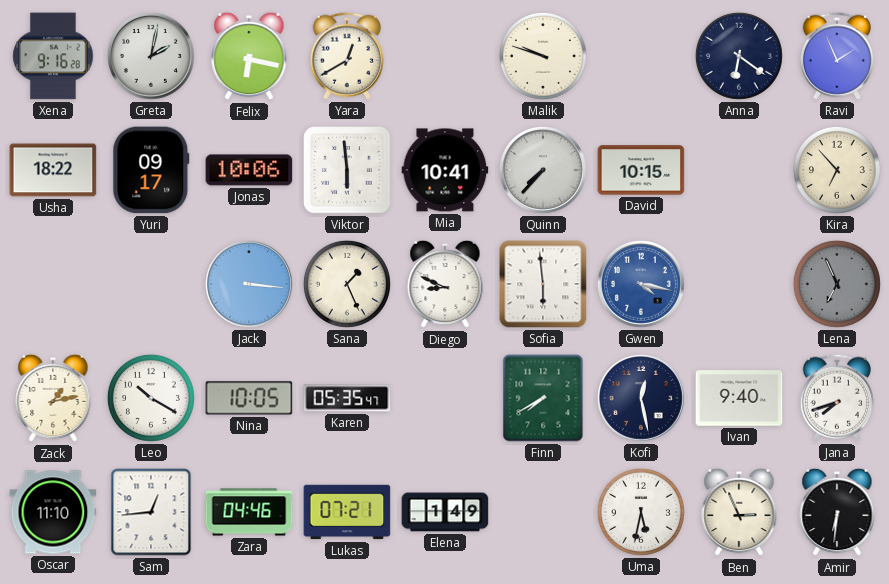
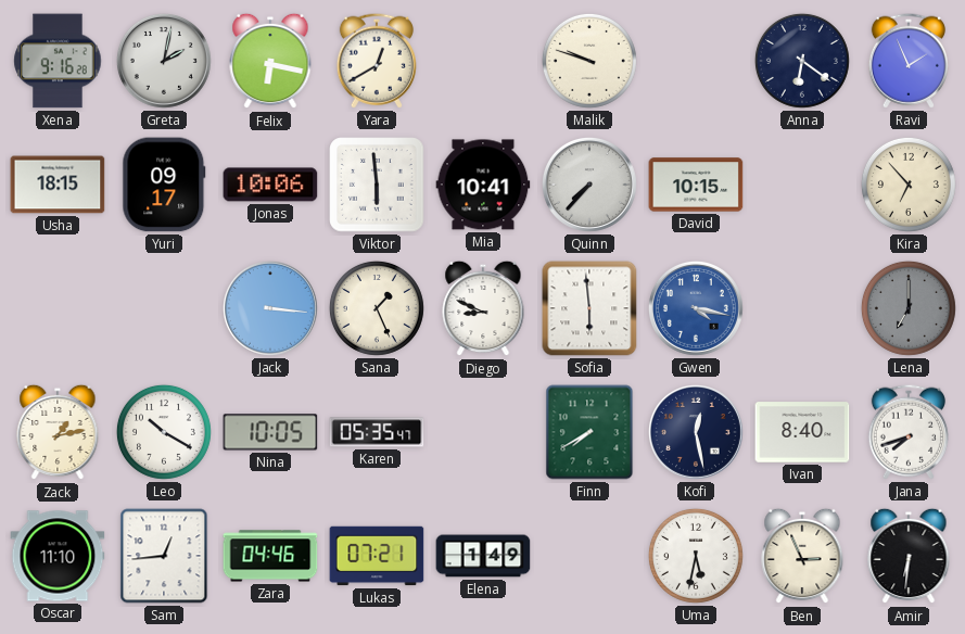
Usha: 18:22 -> 18:15 (58, 185)
Lena: 6:56 -> 7:00 (909, 308)
Ivan: 9:40 -> 8:40 (802, 432)
